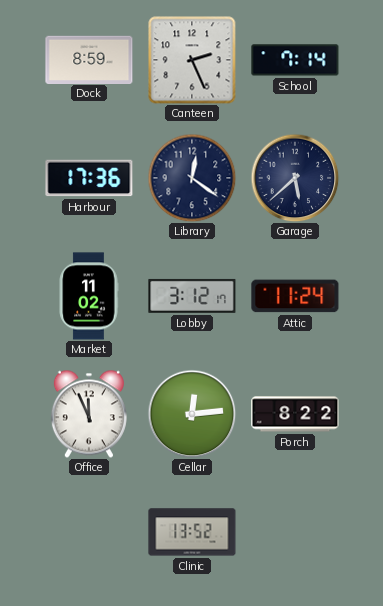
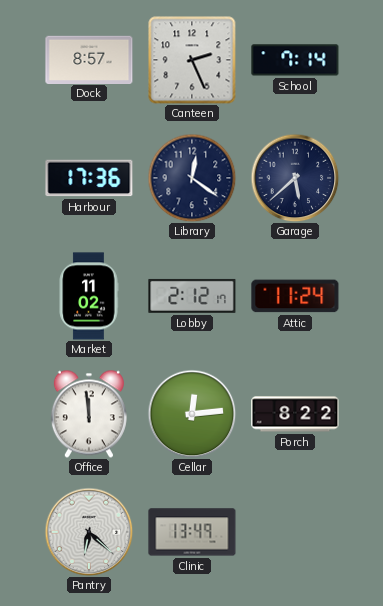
Dock: 8:59 -> 8:57 (89, 59)
Lobby: 3:12 -> 2:12 (192, 296)
Office: 11:56 -> 11:59 (89, 414)
Pantry: none -> 6:22 (89, 532)
Clinic: 13:52 -> 13:49 (192, 532)
